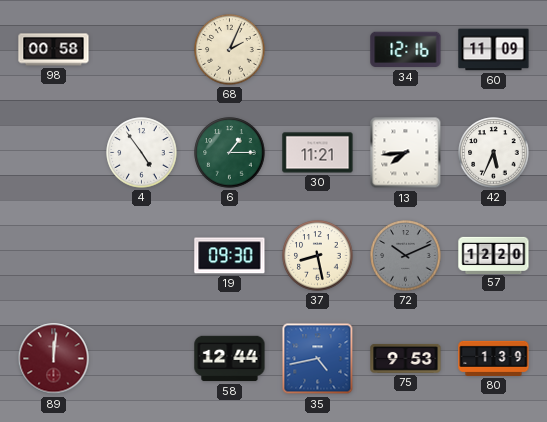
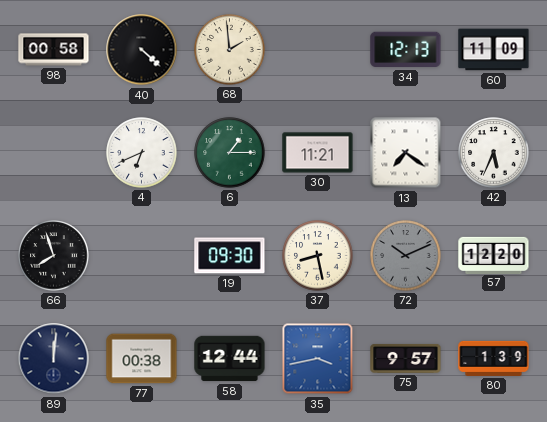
40: none -> 4:22 (142, 50)
68: 2:04 -> 1:59 (230, 50)
34: 12:16 -> 12:13 (406, 50)
4: 4:54 -> 6:41 (142, 153)
13: 7:44 -> 7:21 (406, 153)
66: none -> 7:57 (54, 256)
89 dial: burgundy -> navy (54, 359)
77: none -> 00:38 (142, 359)
35: 4:43 -> 3:43 (318, 359)
75: 9:53 -> 9:57 (406, 359)
